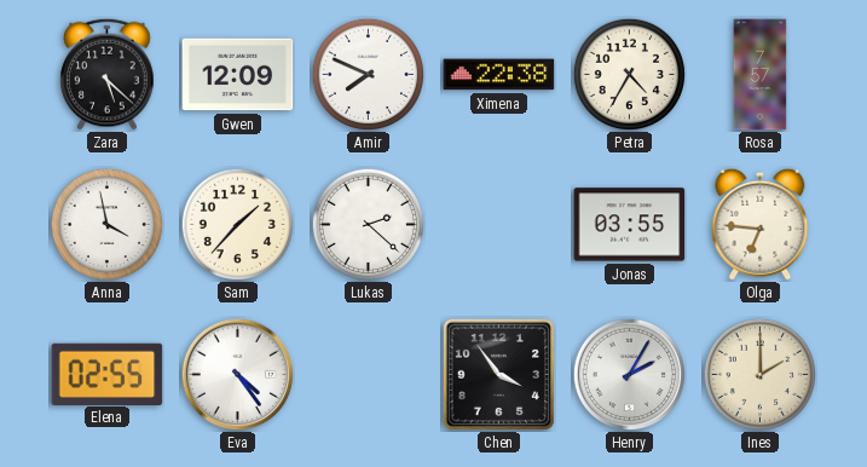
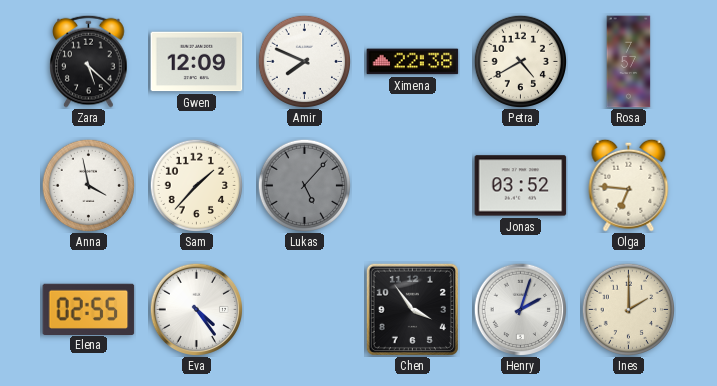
Petra: 4:35 -> 4:40 (520, 61)
Lukas: 2:22 -> 5:07 (304, 185)
Lukas dial: white -> grey (304, 185)
Jonas: 03:55 -> 03:52 (521, 186)
Henry: 2:05 -> 2:03 (520, 309)
